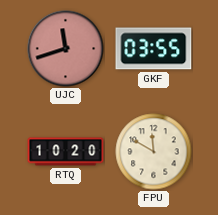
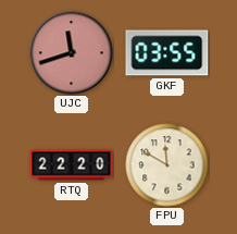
RTQ: 10:20 -> 22:20 (72, 165)
